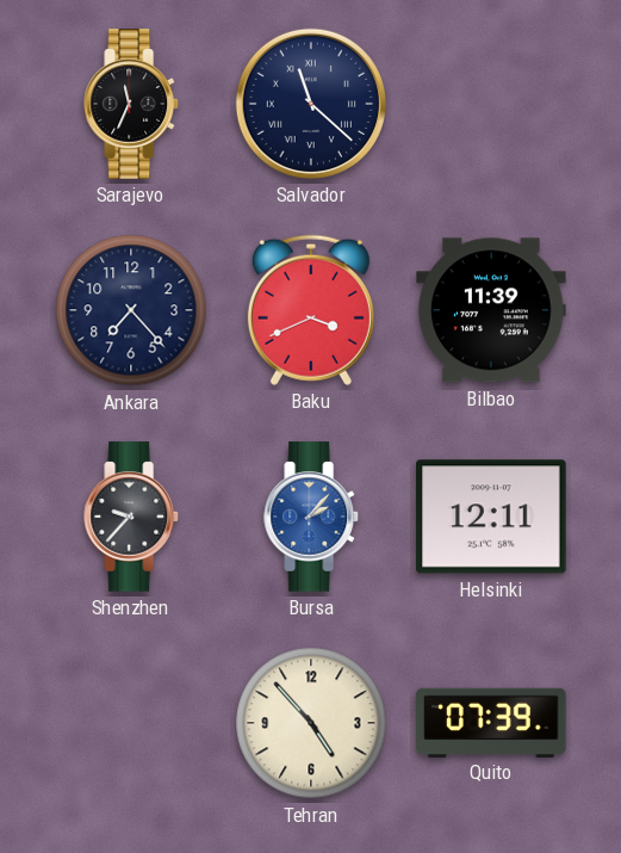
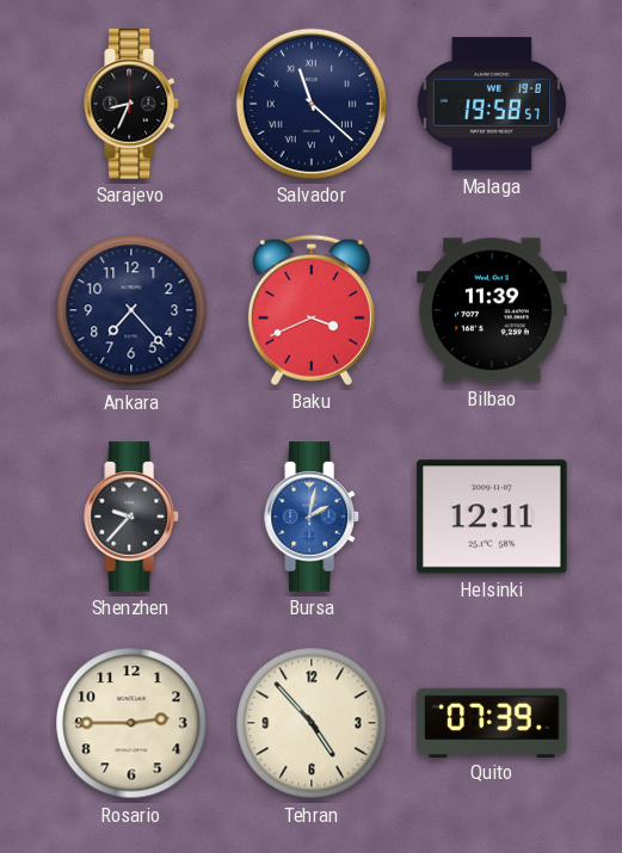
Sarajevo: 11:34 -> 8:34 (133, 104)
Malaga: none -> 19:58 (491, 104)
Bursa: 2:07 -> 2:02 (313, 517)
Rosario: none -> 2:45 (131, 723)
